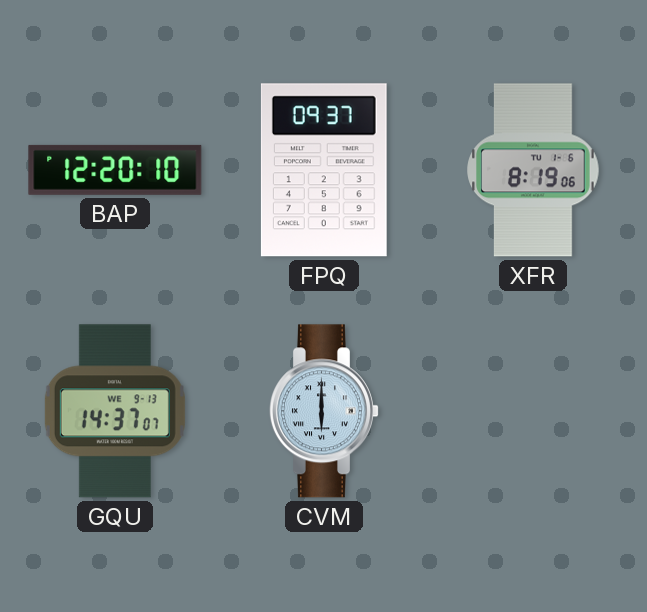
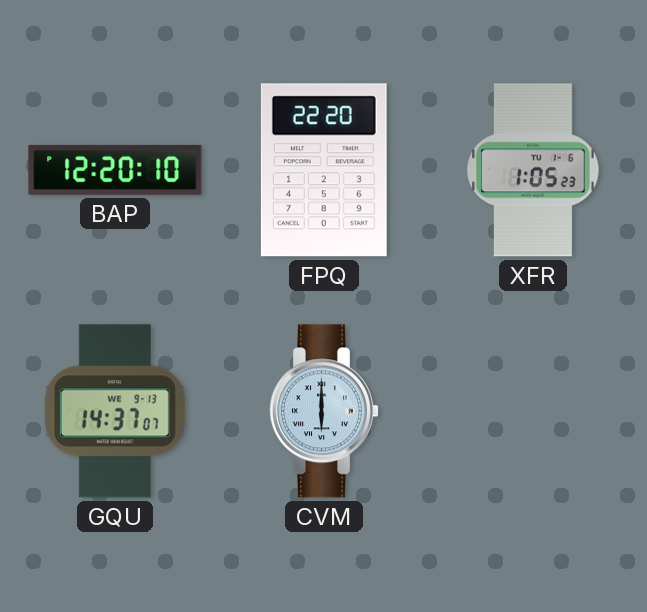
FPQ: 09:37 -> 22:20 (324, 170)
XFR: 8:19 -> 1:05 (533, 170)
